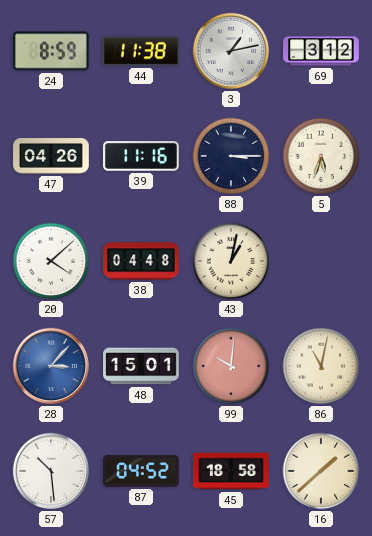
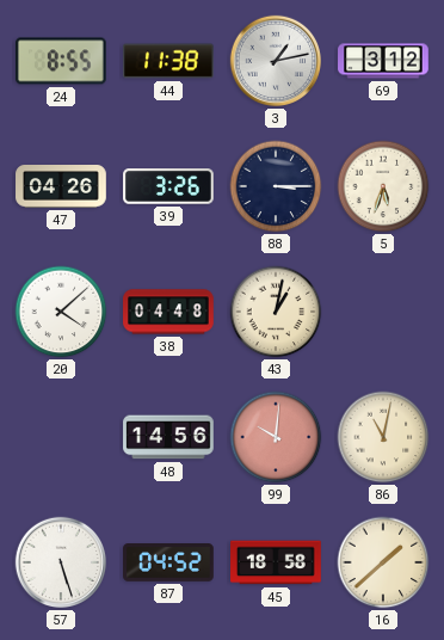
24: 8:59 -> 8:55 (62, 61)
39: 11:16 -> 3:26 (168, 186)
28: 3:07 -> none (51, 366)
48: 15:01 -> 14:56 (168, 437)
57: 10:29 -> 5:27 (61, 562)
